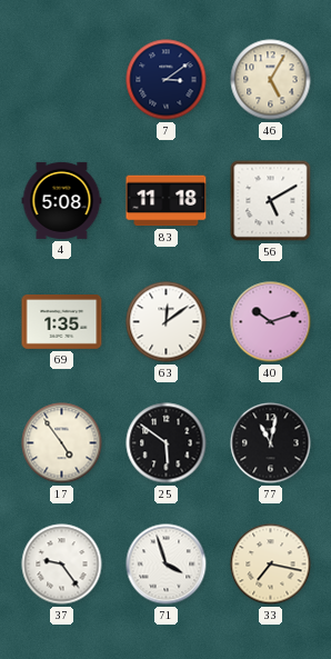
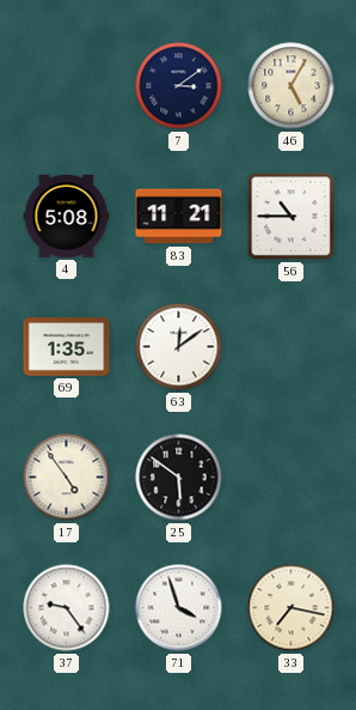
83: 11:18 -> 11:21 (179, 217)
56: 5:10 -> 10:45 (291, 217)
40: 10:12 -> none (271, 322)
77: 11:02 -> none (271, 443)
